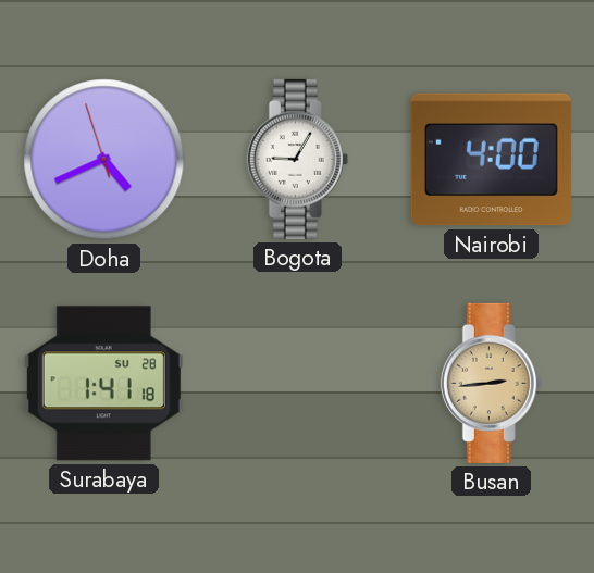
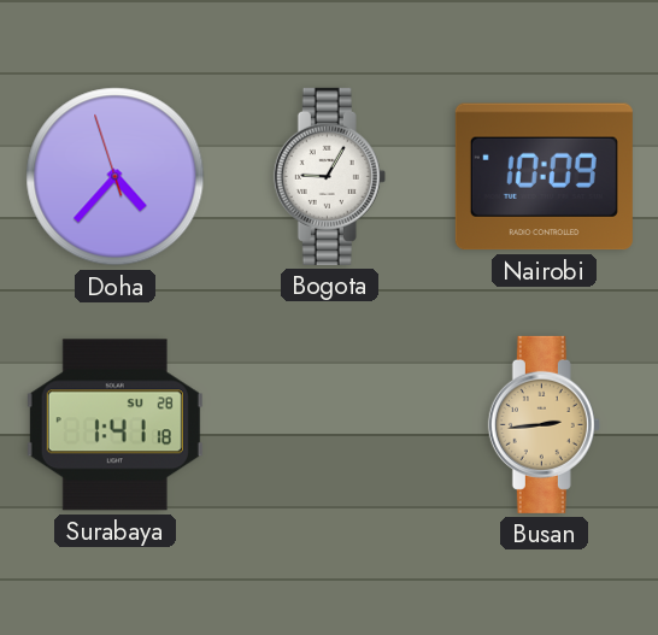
Doha: 4:40 -> 4:36 (116, 177)
Nairobi: 4:00 -> 10:09 (544, 177)
